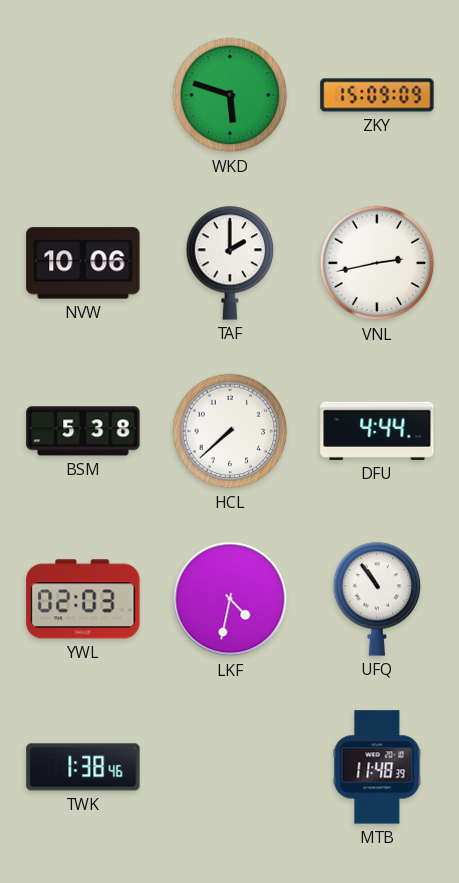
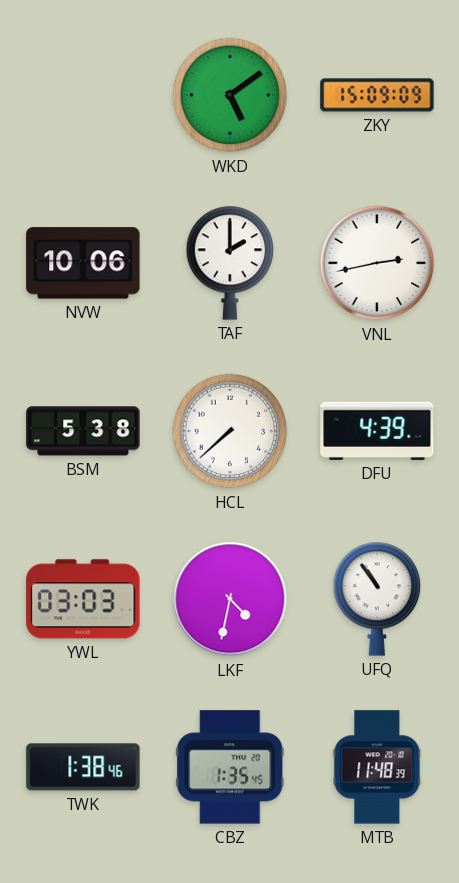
WKD: 5:48 -> 5:09 (230, 95)
DFU: 4:44 -> 4:39 (377, 431)
YWL: 02:03 -> 03:03 (83, 599)
CBZ: none -> 1:35 (230, 767)
